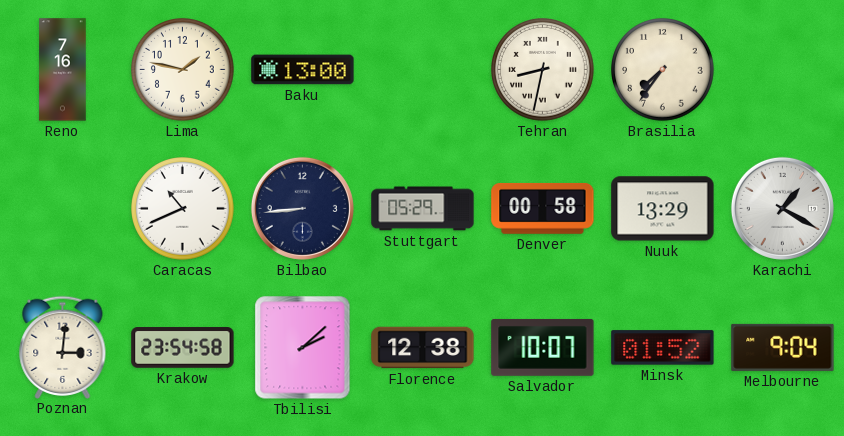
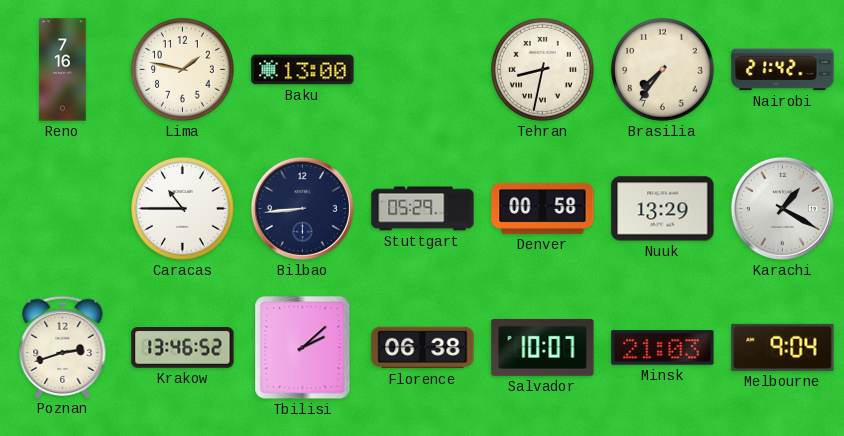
Nairobi: none -> 21:42 (783, 70)
Caracas: 10:41 -> 10:45 (183, 209)
Poznan: 3:01 -> 2:42 (63, 347)
Krakow: 23:54 -> 13:46 (183, 348)
Florence: 12:38 -> 06:38 (423, 348)
Minsk: 01:52 -> 21:03 (663, 348)
